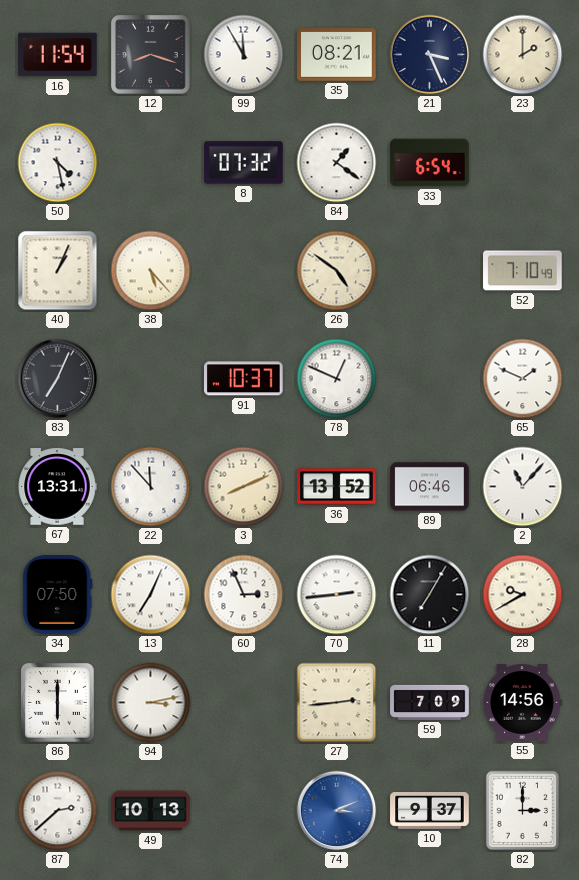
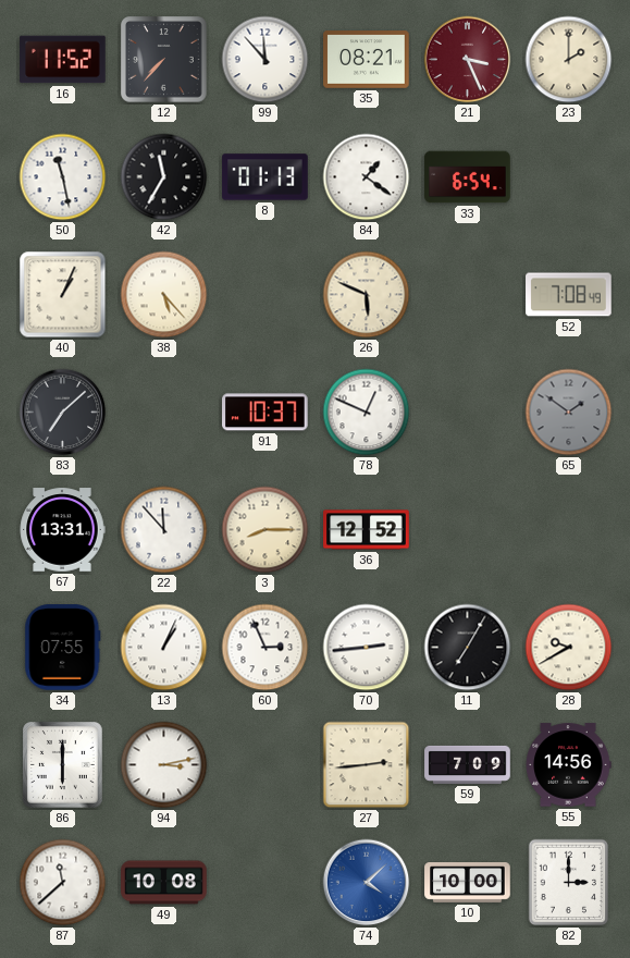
16: 11:54 -> 11:52 (63, 60)
12: 8:18 -> 7:37 (164, 60)
99: 11:55 -> 11:53 (265, 60)
21 dial: navy -> burgundy (468, 60)
50: 4:28 -> 11:28 (63, 177)
42: none -> 11:35 (164, 177)
8: 07:32 -> 01:13 (265, 177)
26: 4:51 -> 5:49 (367, 295)
52: 7:10 -> 7:08 (569, 295)
83: 7:04 -> 7:08 (63, 413)
65: 1:49 -> 1:51 (569, 413)
65 dial: white -> grey (569, 413)
3: 8:11 -> 8:15 (265, 530)
36: 13:52 -> 12:52 (367, 530)
89: 06:46 -> none (430, 487)
2: 11:07 -> none (523, 487)
34: 07:50 -> 07:55 (63, 648)
13: 7:04 -> 1:04 (164, 648)
87: 2:38 -> 11:38 (63, 883)
49: 10:13 -> 10:08 (164, 883)
74: 3:11 -> 4:08 (367, 883)
10: 9:37 -> 10:00 (468, 883)
